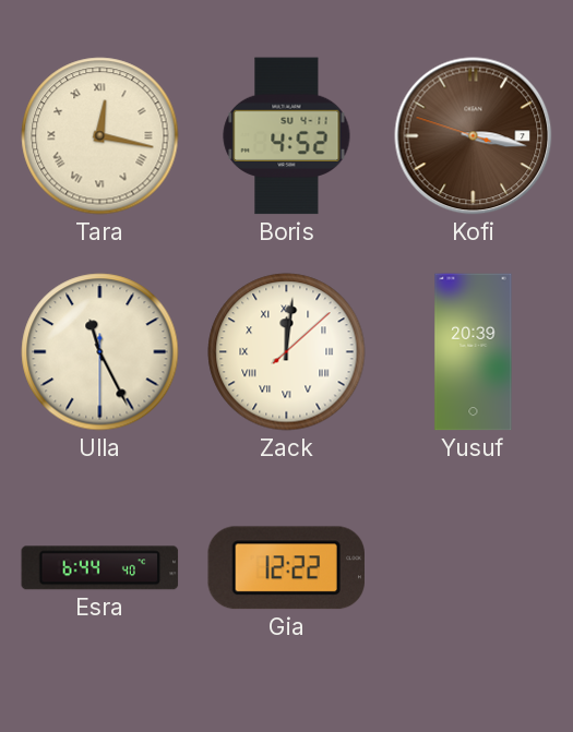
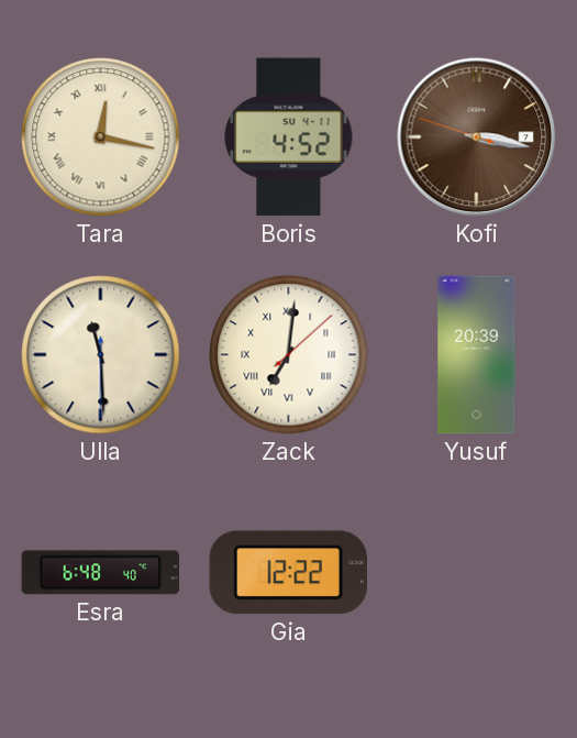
Ulla: 11:25 -> 11:29 (101, 355)
Zack: 12:01 -> 7:01 (289, 355)
Esra: 6:44 -> 6:48 (101, 573)
